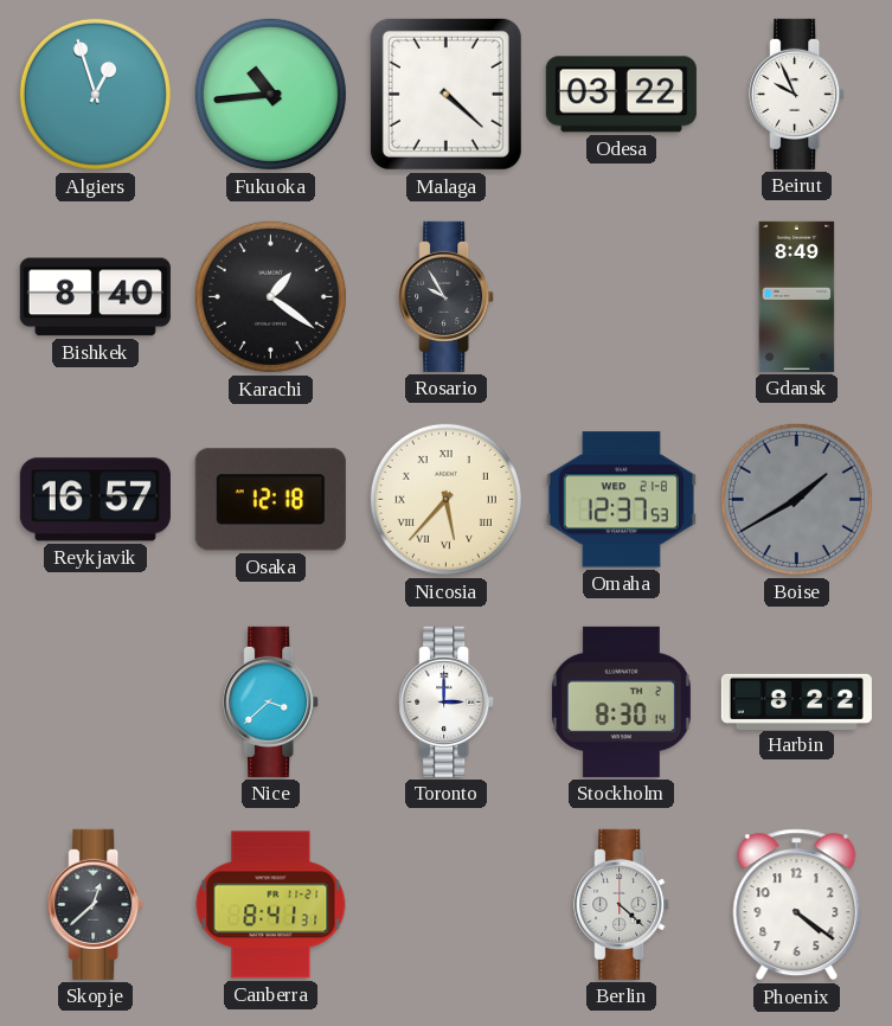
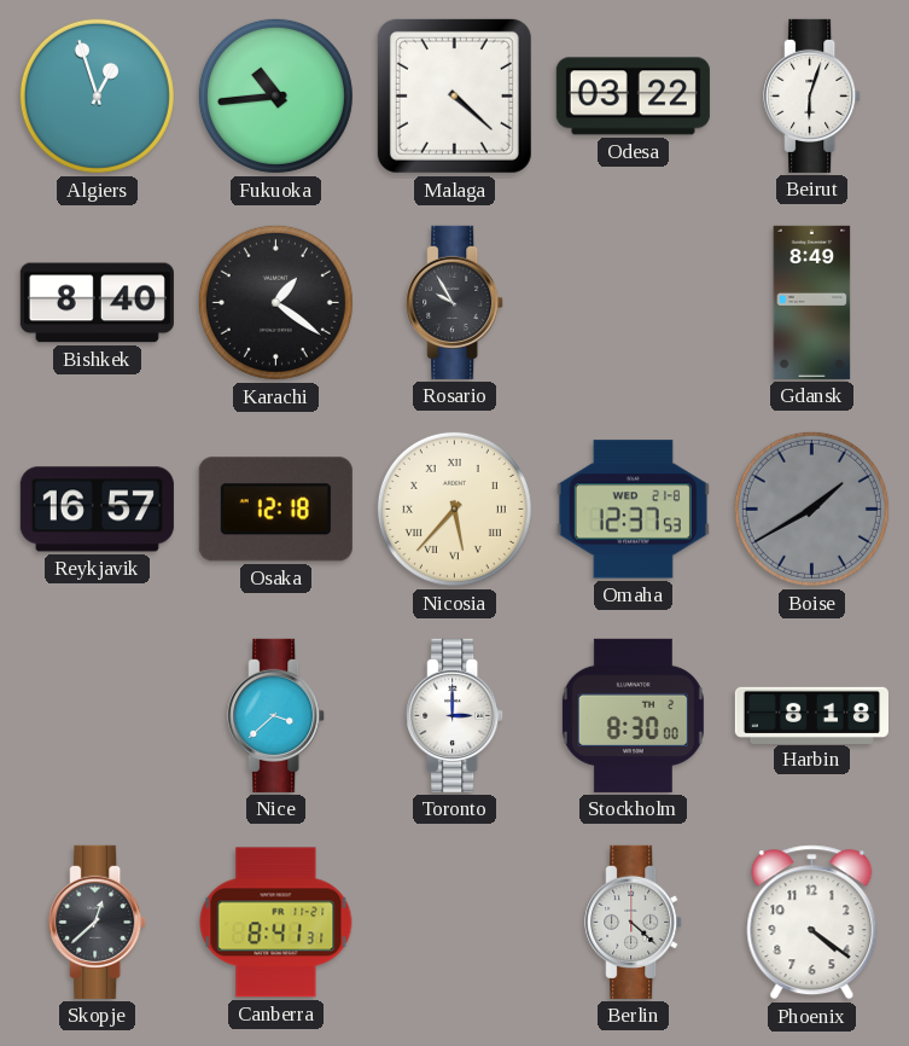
Beirut: 9:56 -> 6:03 (812, 95)
Stockholm: 8:30:14 -> 8:30:00 (633, 715)
Harbin: 8:22 -> 8:18 (811, 715)
